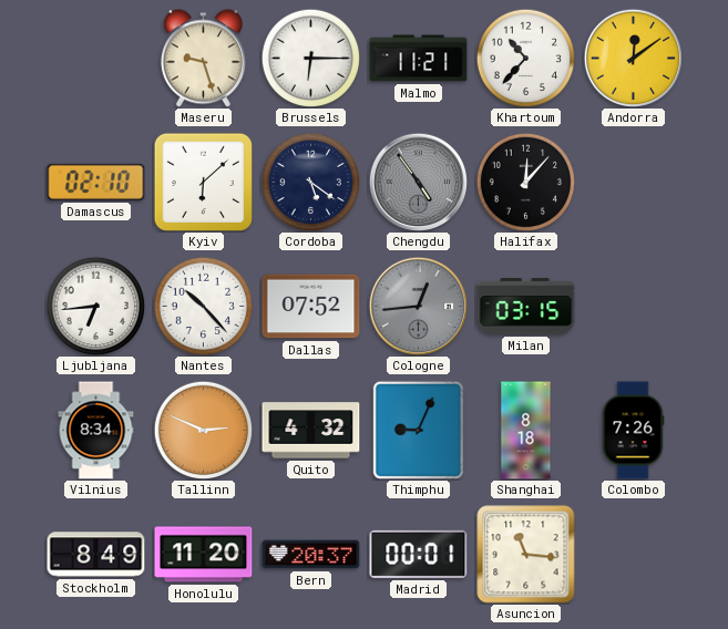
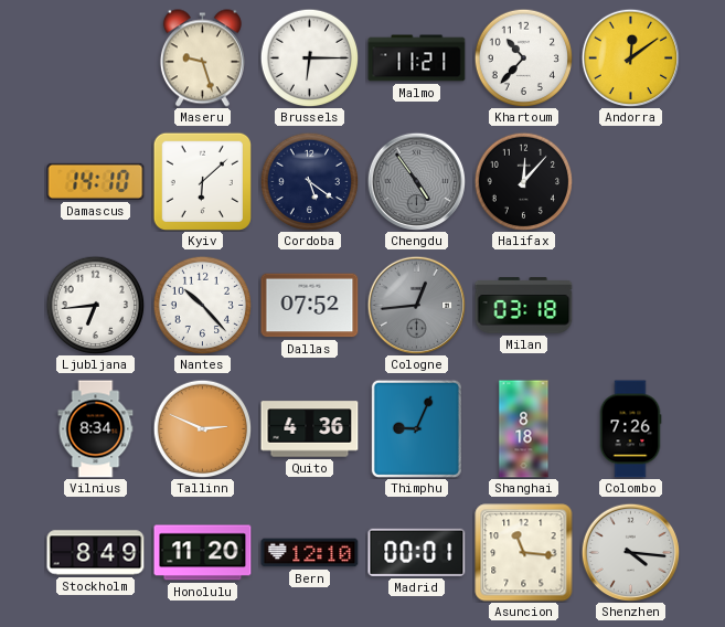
Damascus: 02:10 -> 14:10 (96, 181)
Milan: 03:15 -> 03:18 (524, 306)
Quito: 4:32 -> 4:36 (310, 429)
Bern: 20:37 -> 12:10 (310, 553)
Shenzhen: none -> 4:16 (630, 552)
